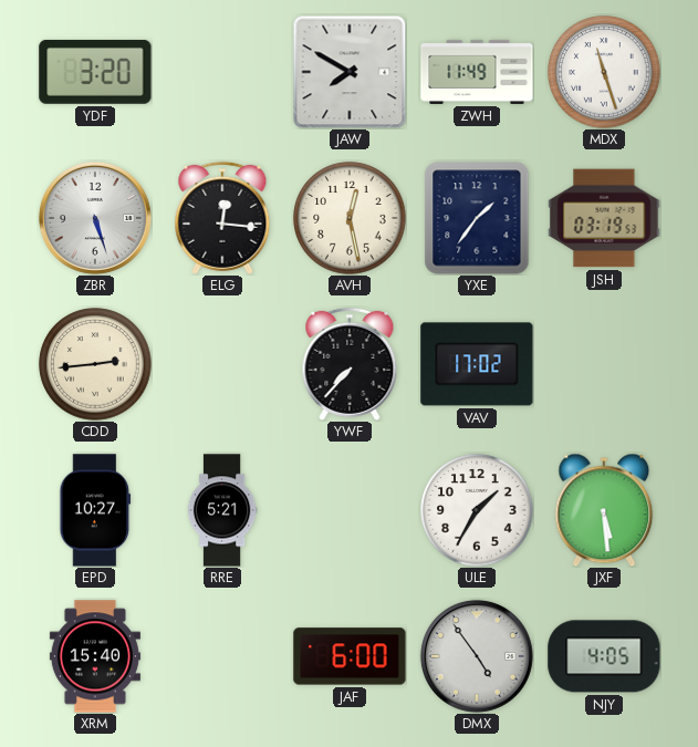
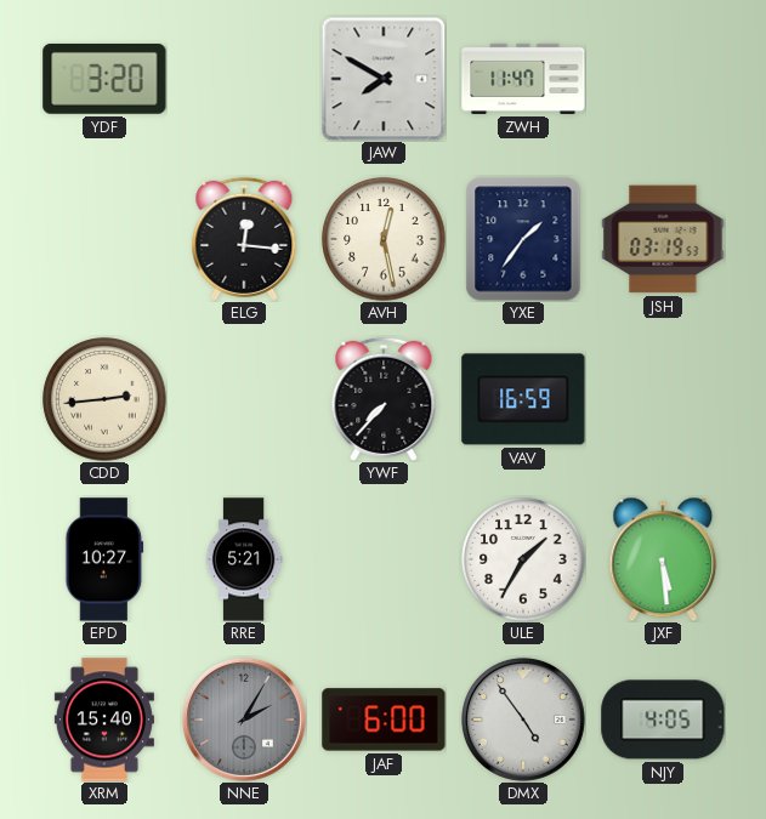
ZWH: 11:49 -> 11:47 (523, 79)
MDX: 11:27 -> none (604, 72)
ZBR: 5:27 -> none (95, 218)
VAV: 17:02 -> 16:59 (523, 399)
NNE: none -> 2:05 (244, 720)
